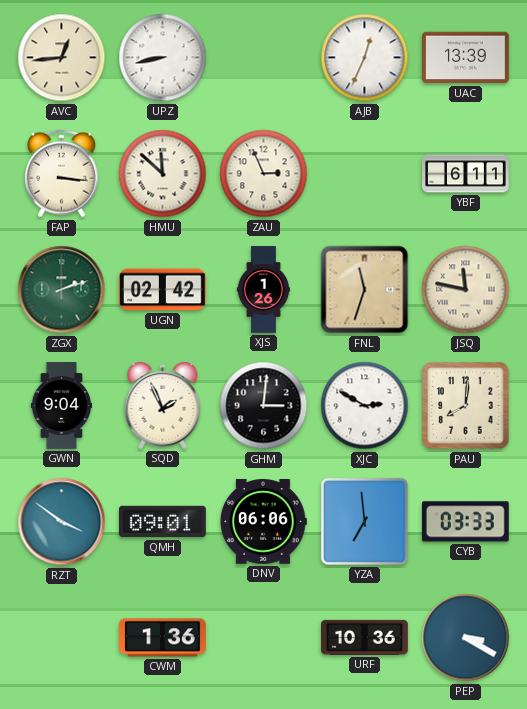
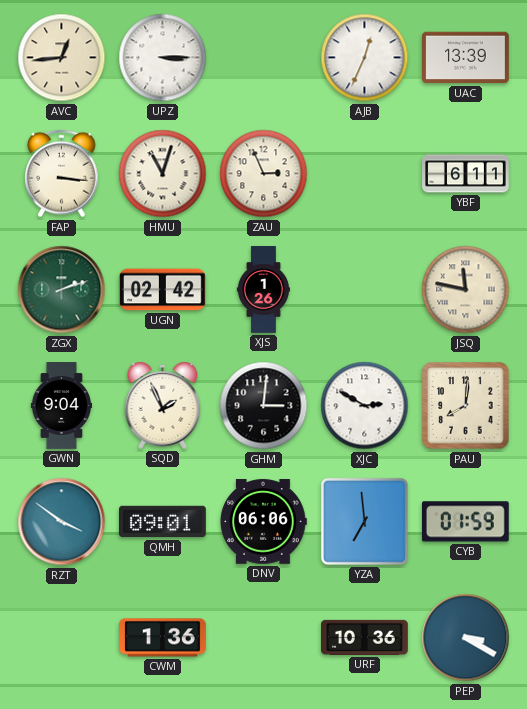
UPZ: 8:43 -> 3:15 (163, 58)
HMU: 11:52 -> 11:03 (163, 174)
FNL: 11:33 -> none (365, 290)
CYB: 03:33 -> 01:59 (465, 522)
